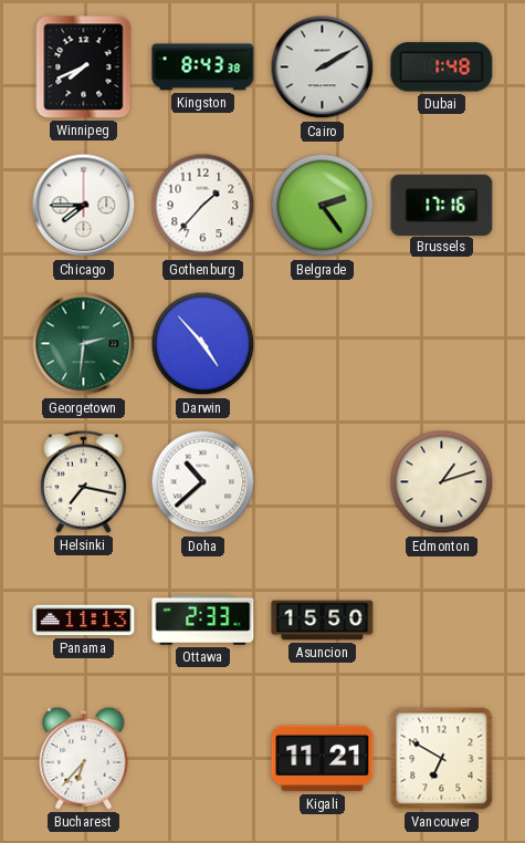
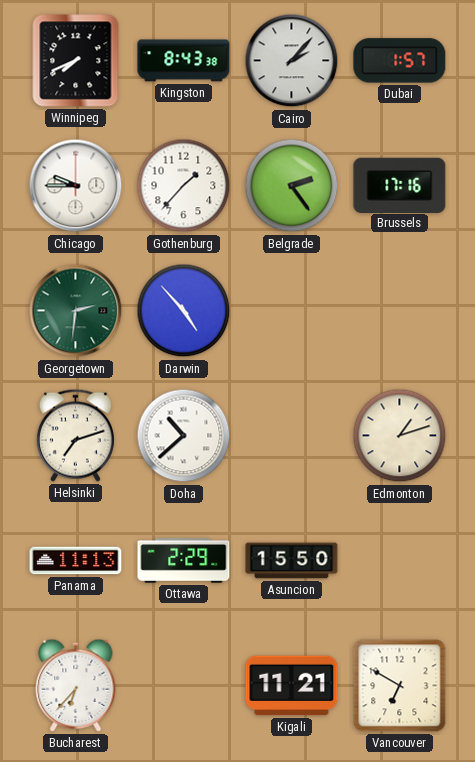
Cairo: 2:10 -> 2:07 (292, 61)
Dubai: 1:48 -> 1:57 (400, 61)
Chicago: 7:45 -> 9:45 (76, 186)
Helsinki: 7:17 -> 7:12 (75, 435)
Ottawa: 2:33 -> 2:29 (184, 561)
